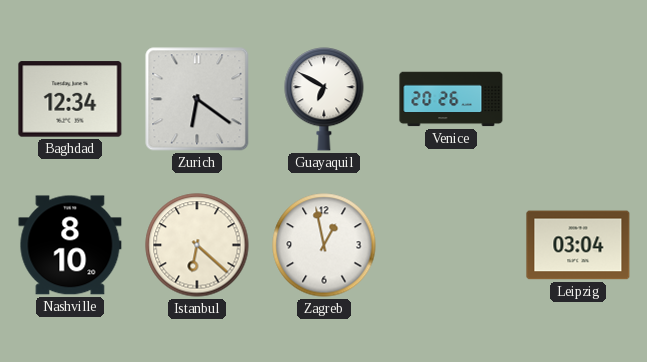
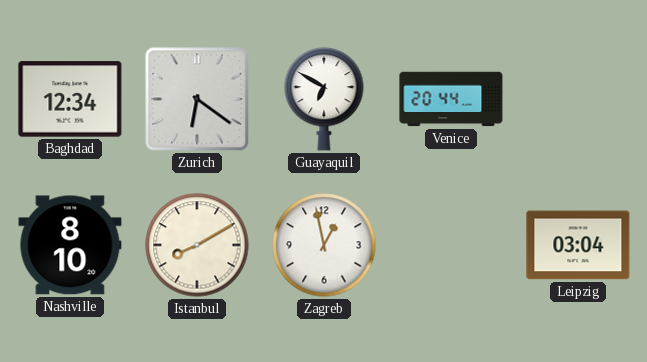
Venice: 20:26 -> 20:44 (451, 99)
Istanbul: 6:22 -> 8:10 (197, 245)
